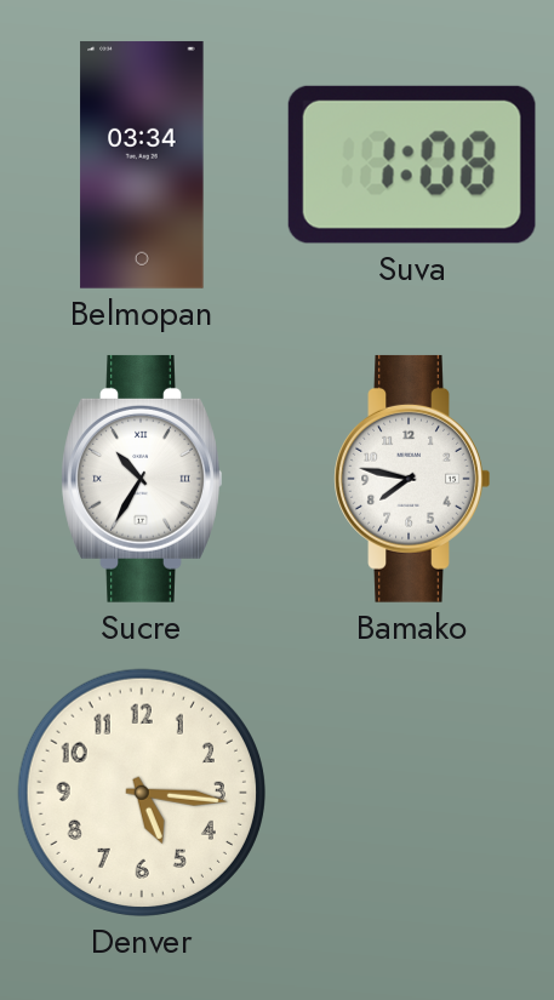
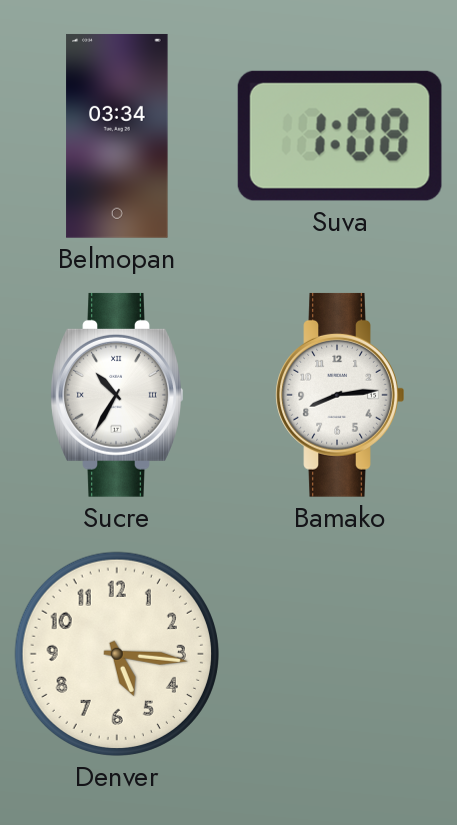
Bamako: 7:47 -> 8:14 (340, 395)
